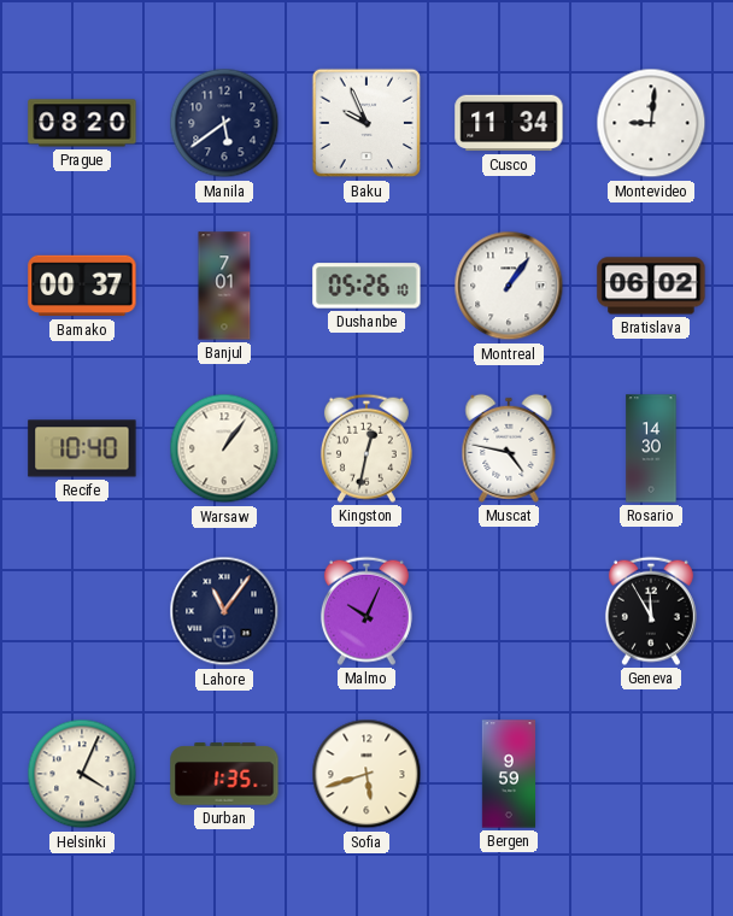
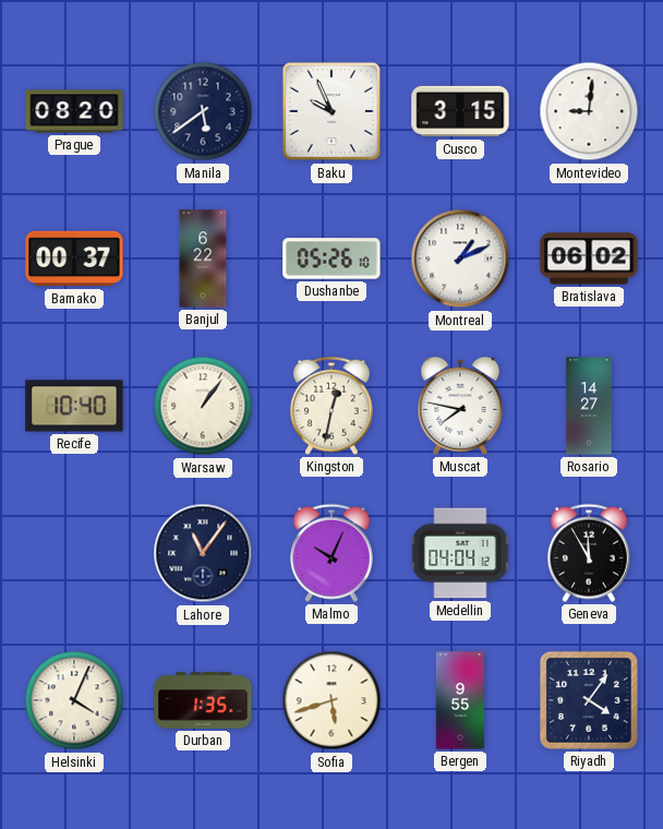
Cusco: 11:34 -> 3:15 (460, 111)
Banjul: 7:01 -> 6:22 (203, 259)
Montreal: 1:06 -> 1:11 (460, 259)
Muscat: 4:47 -> 7:47 (460, 406)
Rosario: 14:30 -> 14:27 (589, 406)
Medellin: none -> 04:04 (460, 553)
Bergen: 9:59 -> 9:55 (460, 700)
Riyadh: none -> 4:06 (589, 700)
